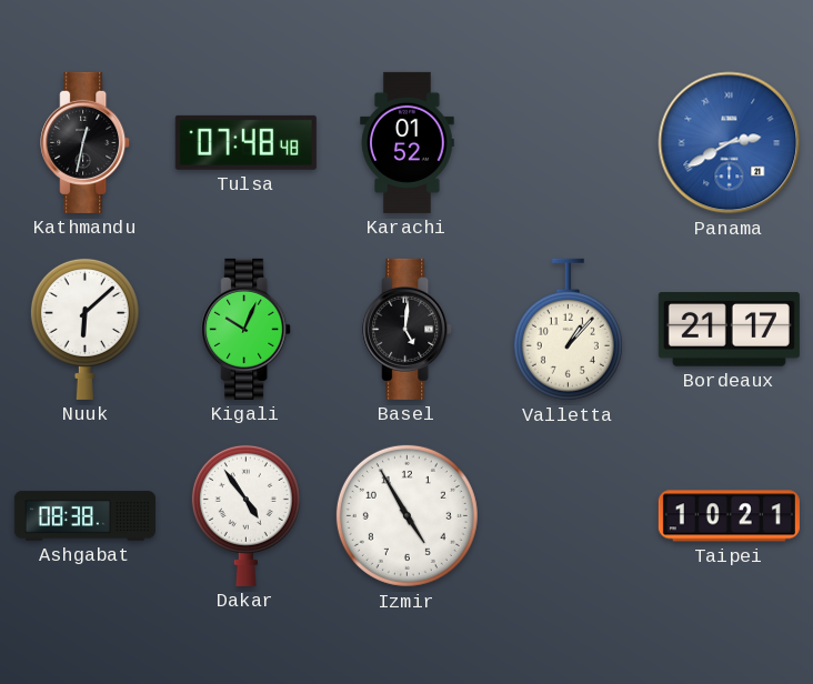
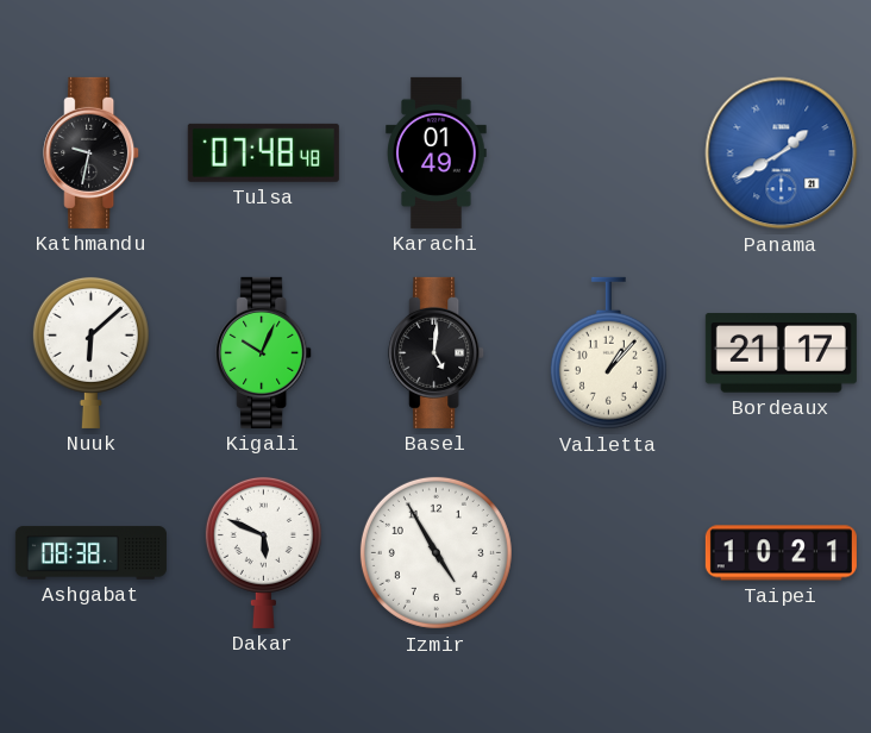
Kathmandu: 12:32 -> 9:32 (92, 152)
Karachi: 01:52 -> 01:49 (437, 152)
Panama: 2:40 -> 1:40 (782, 154)
Dakar: 4:54 -> 5:49 (263, 552)
